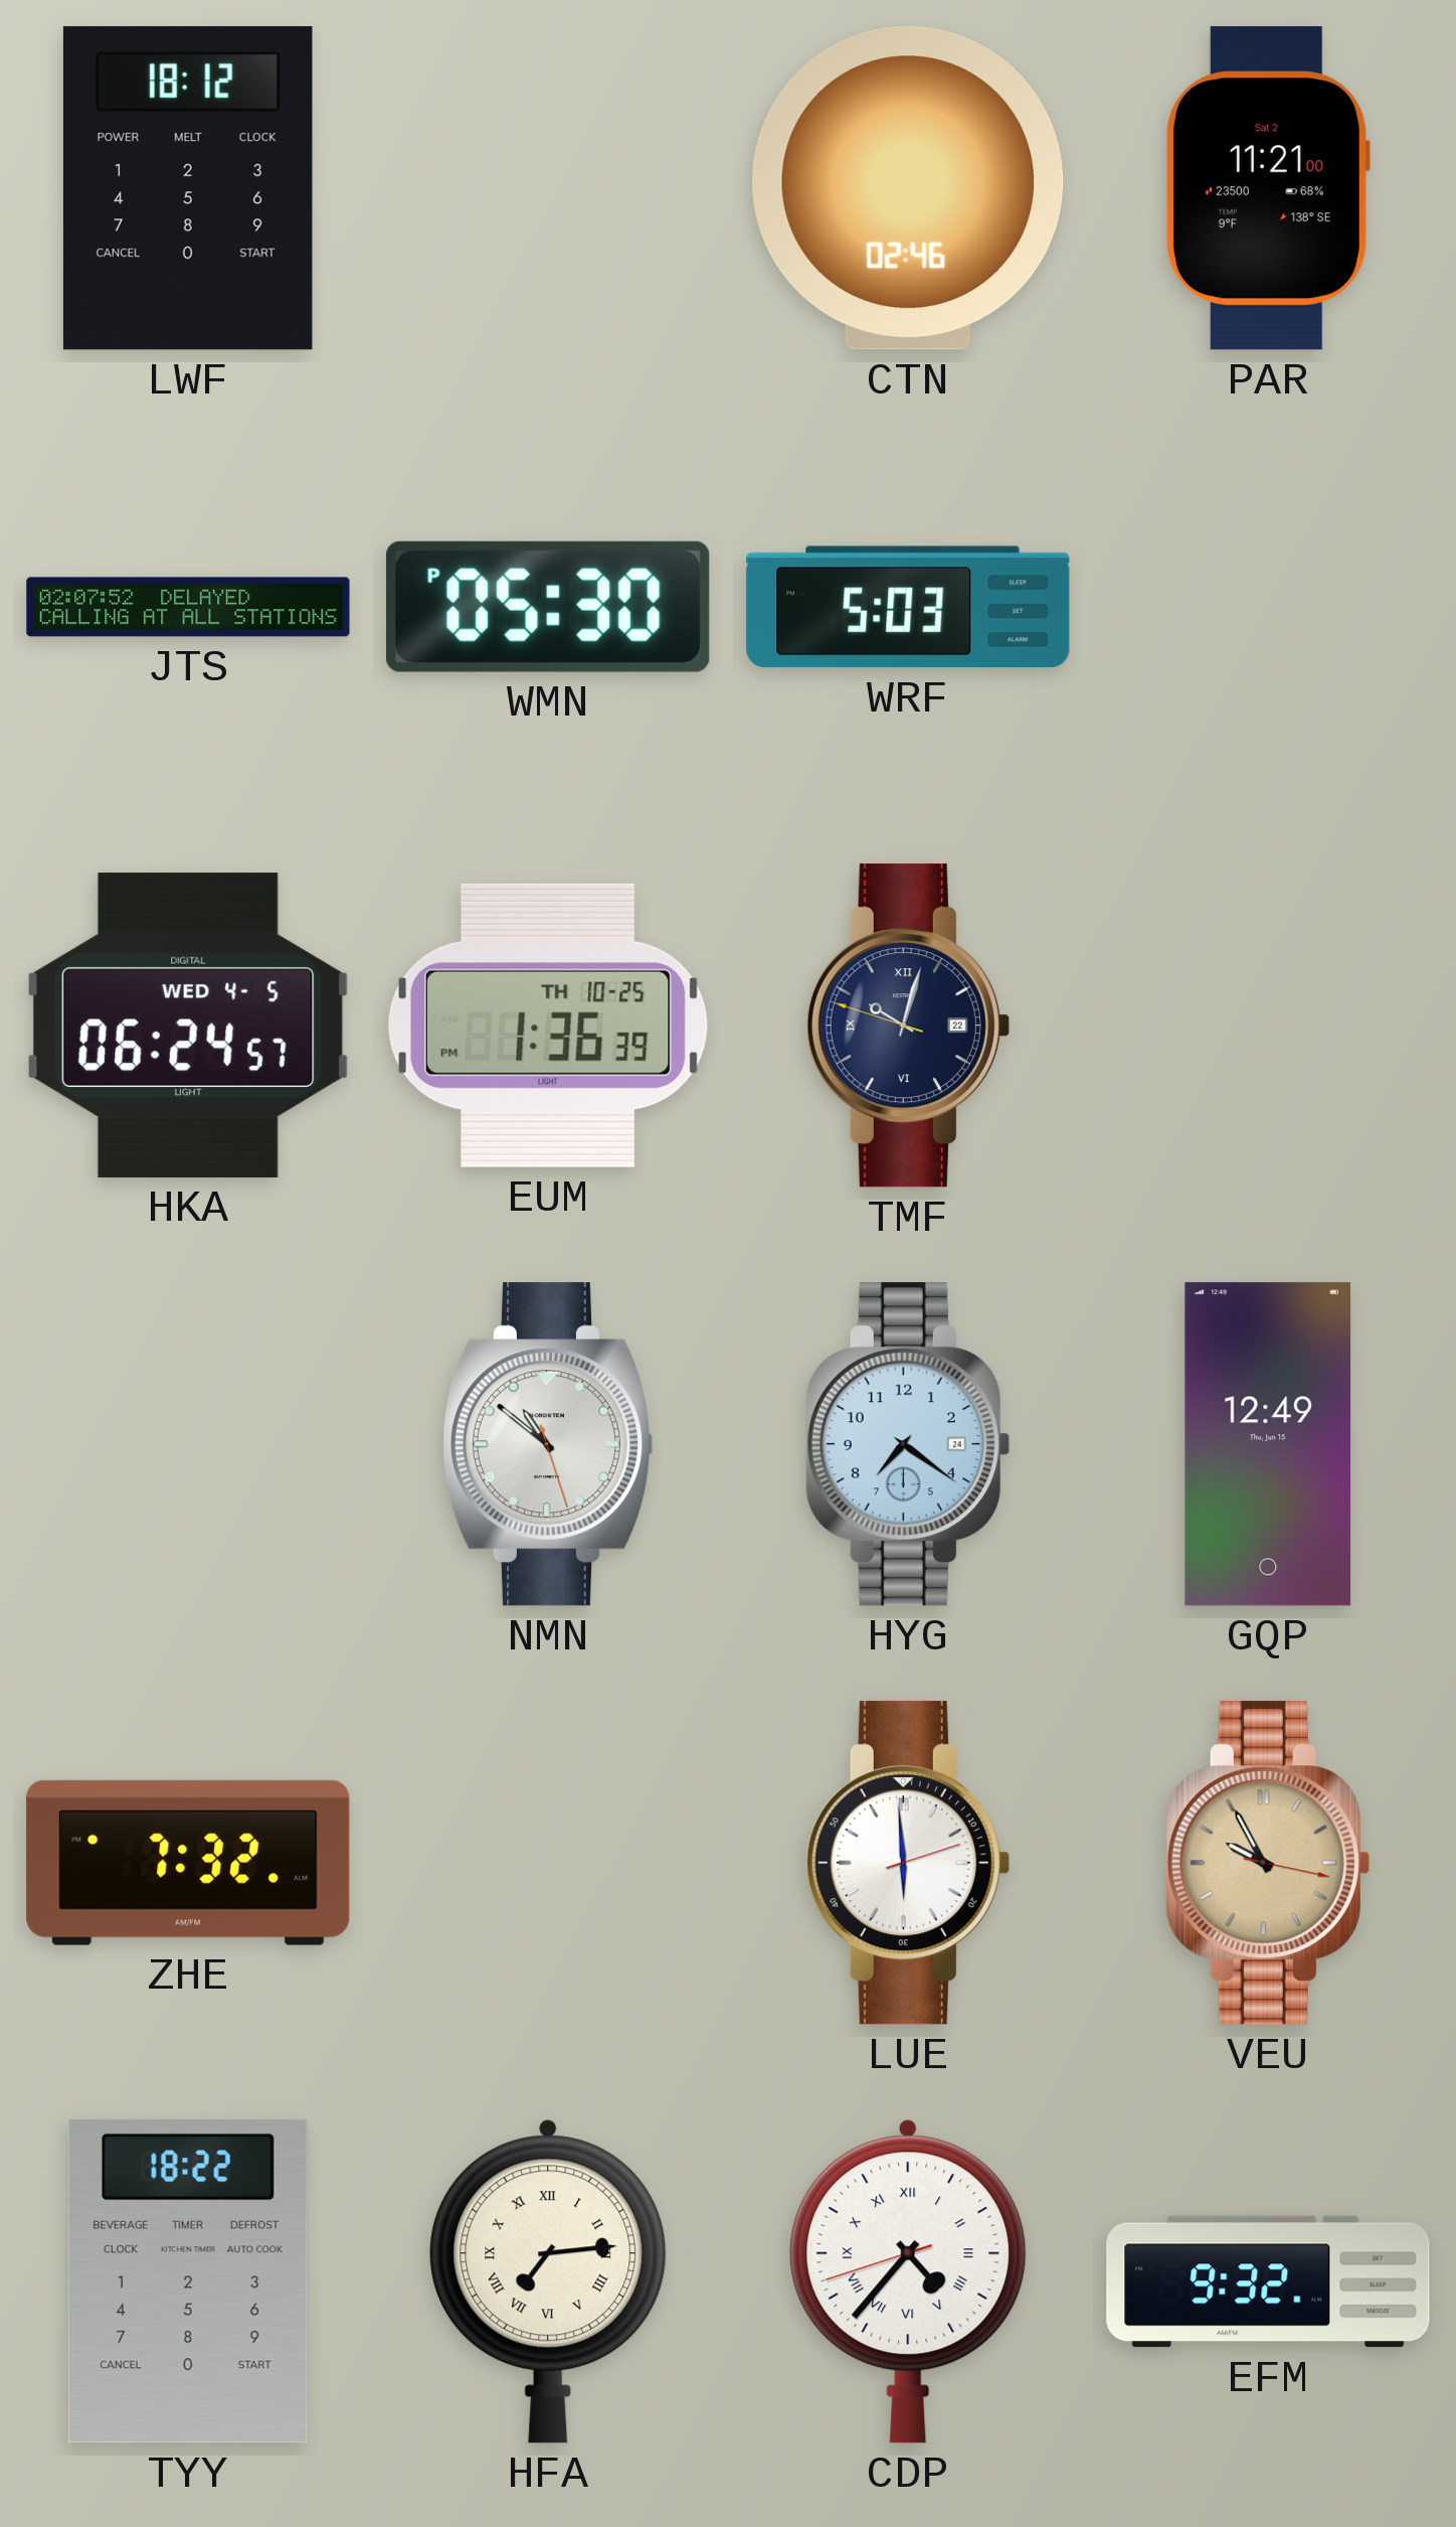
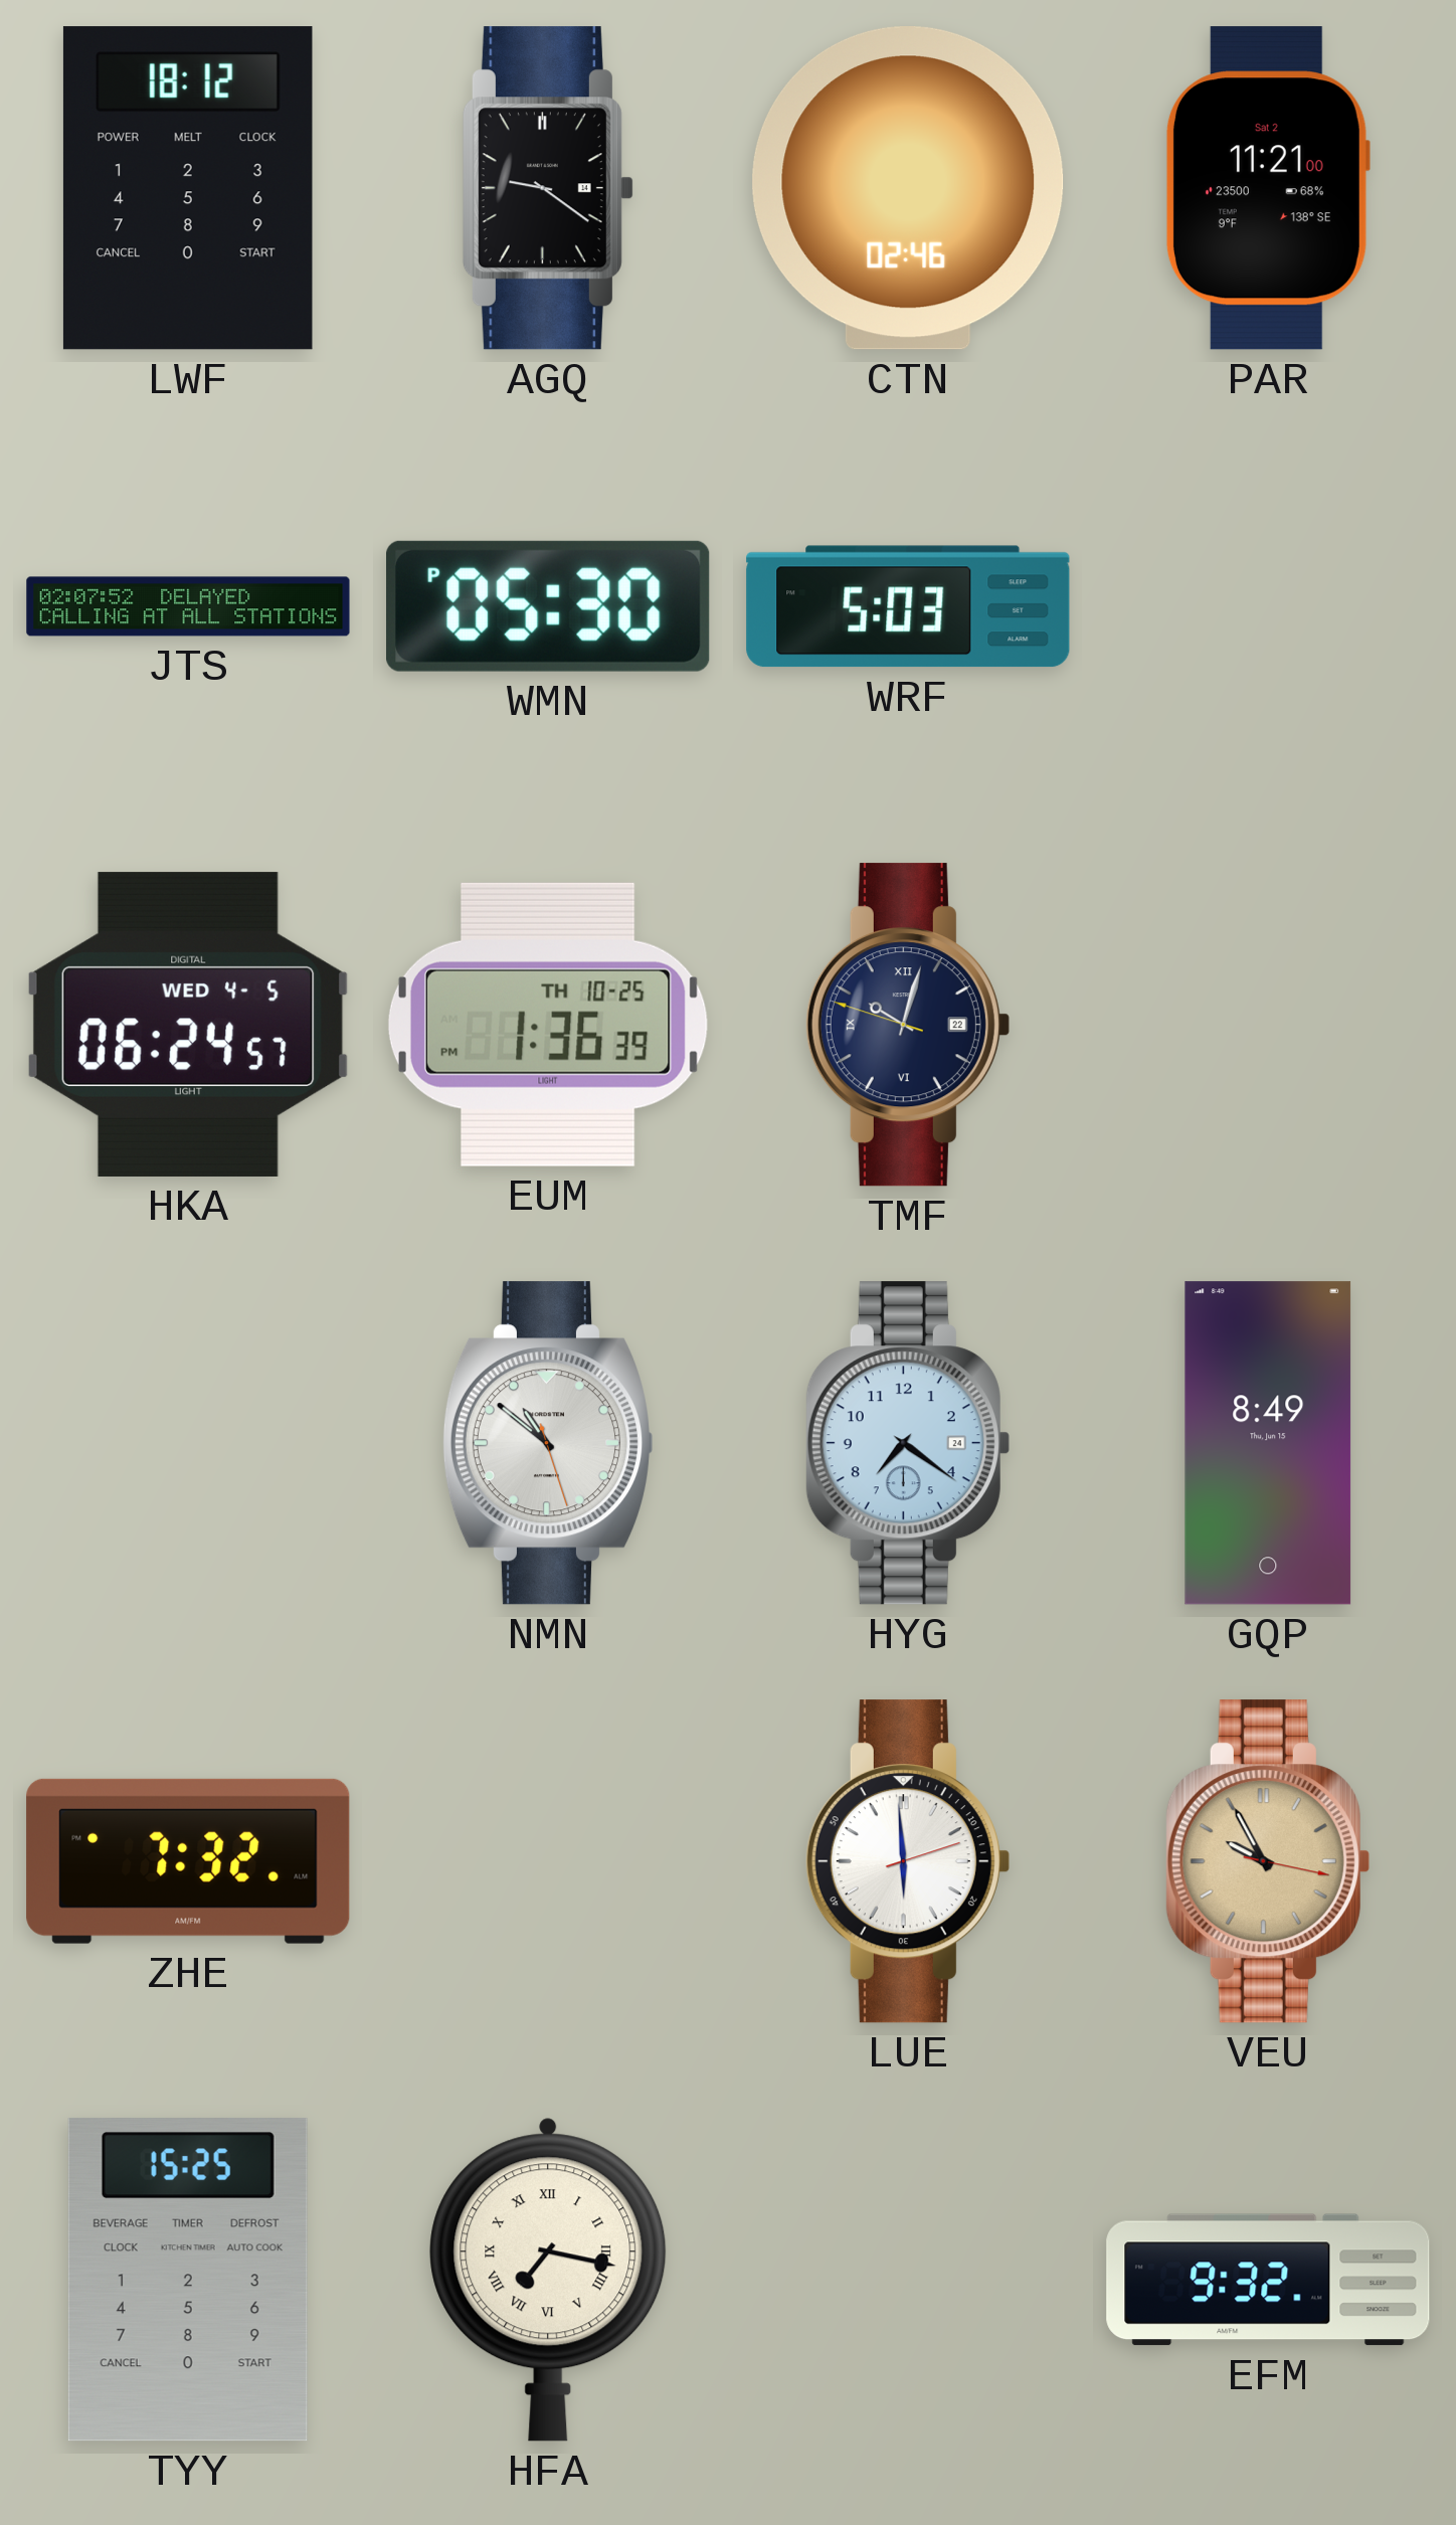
AGQ: none -> 9:21 (548, 188)
GQP: 12:49 -> 8:49 (1268, 1443)
TYY: 18:22 -> 15:25 (188, 2280)
HFA: 7:14 -> 7:17 (548, 2280)
CDP: 4:36 -> none (908, 2281)
